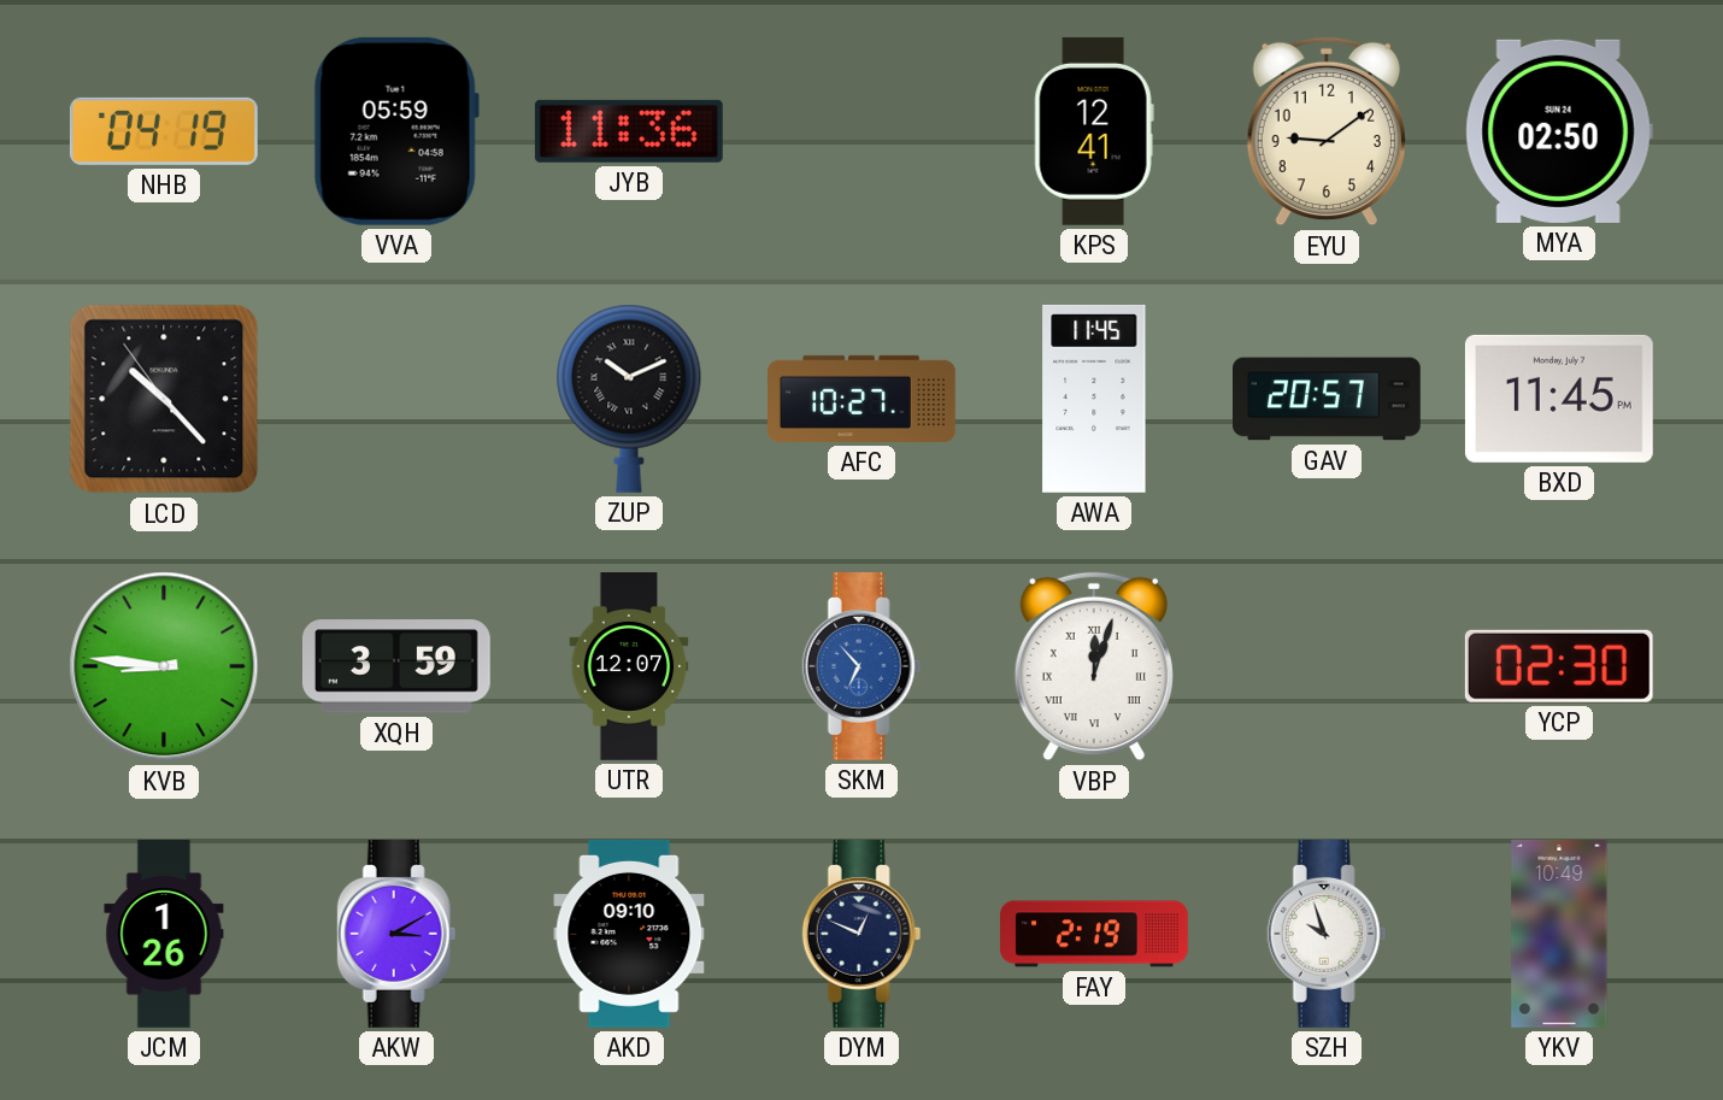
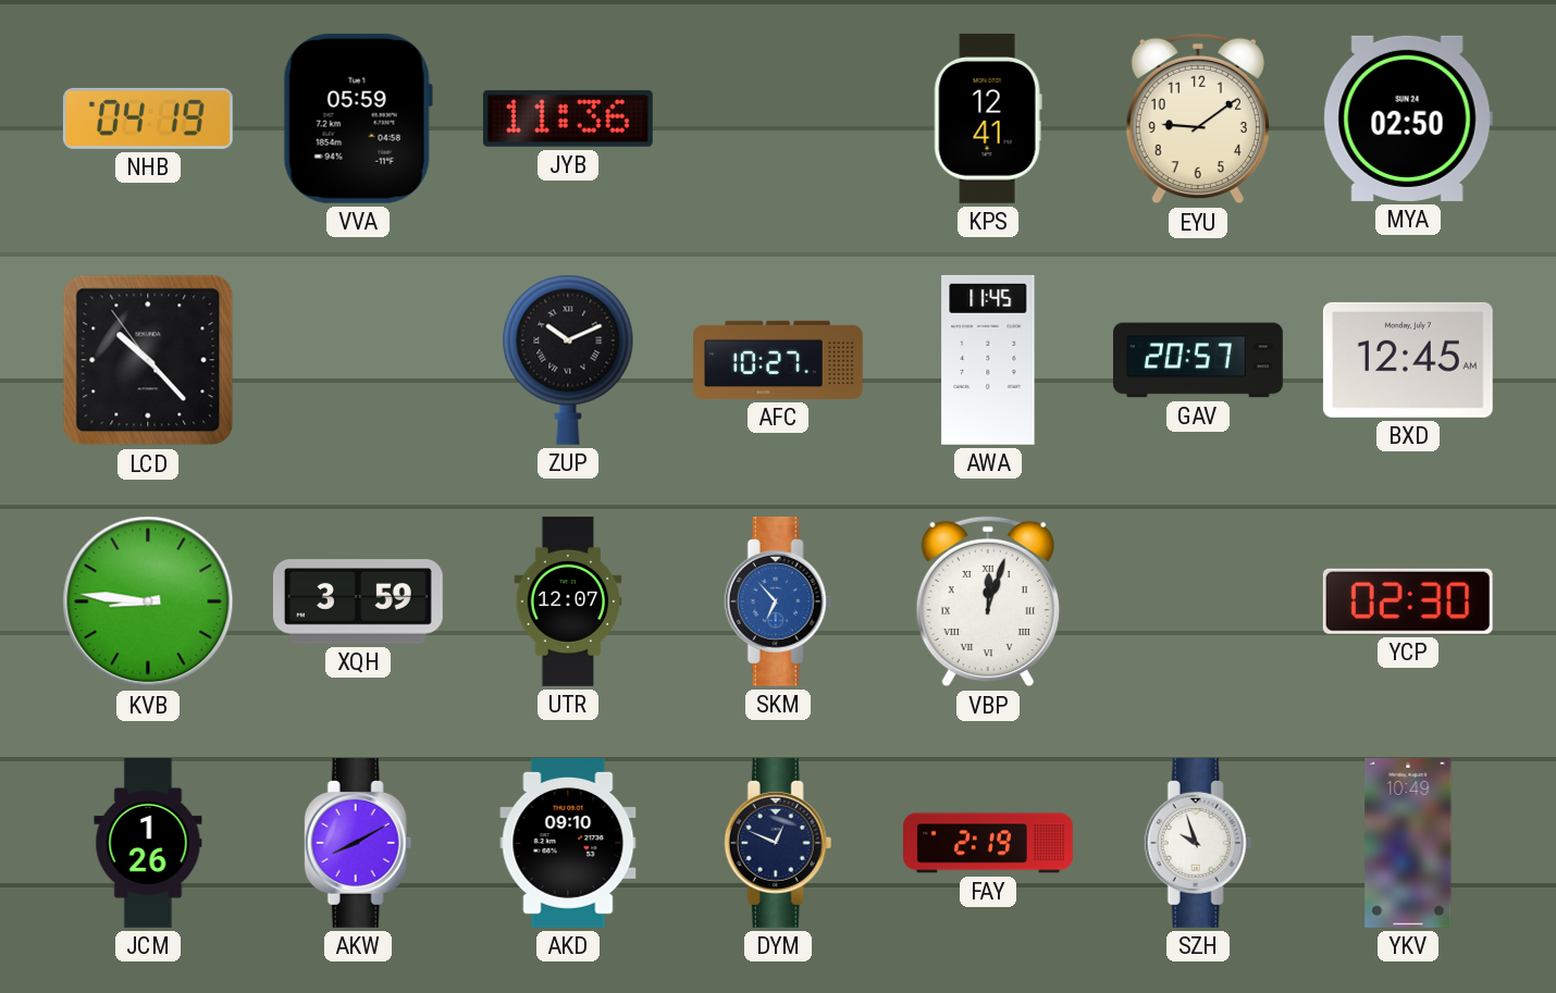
BXD: 11:45 -> 12:45 (1408, 360)
AKW: 3:10 -> 8:10 (358, 843)
